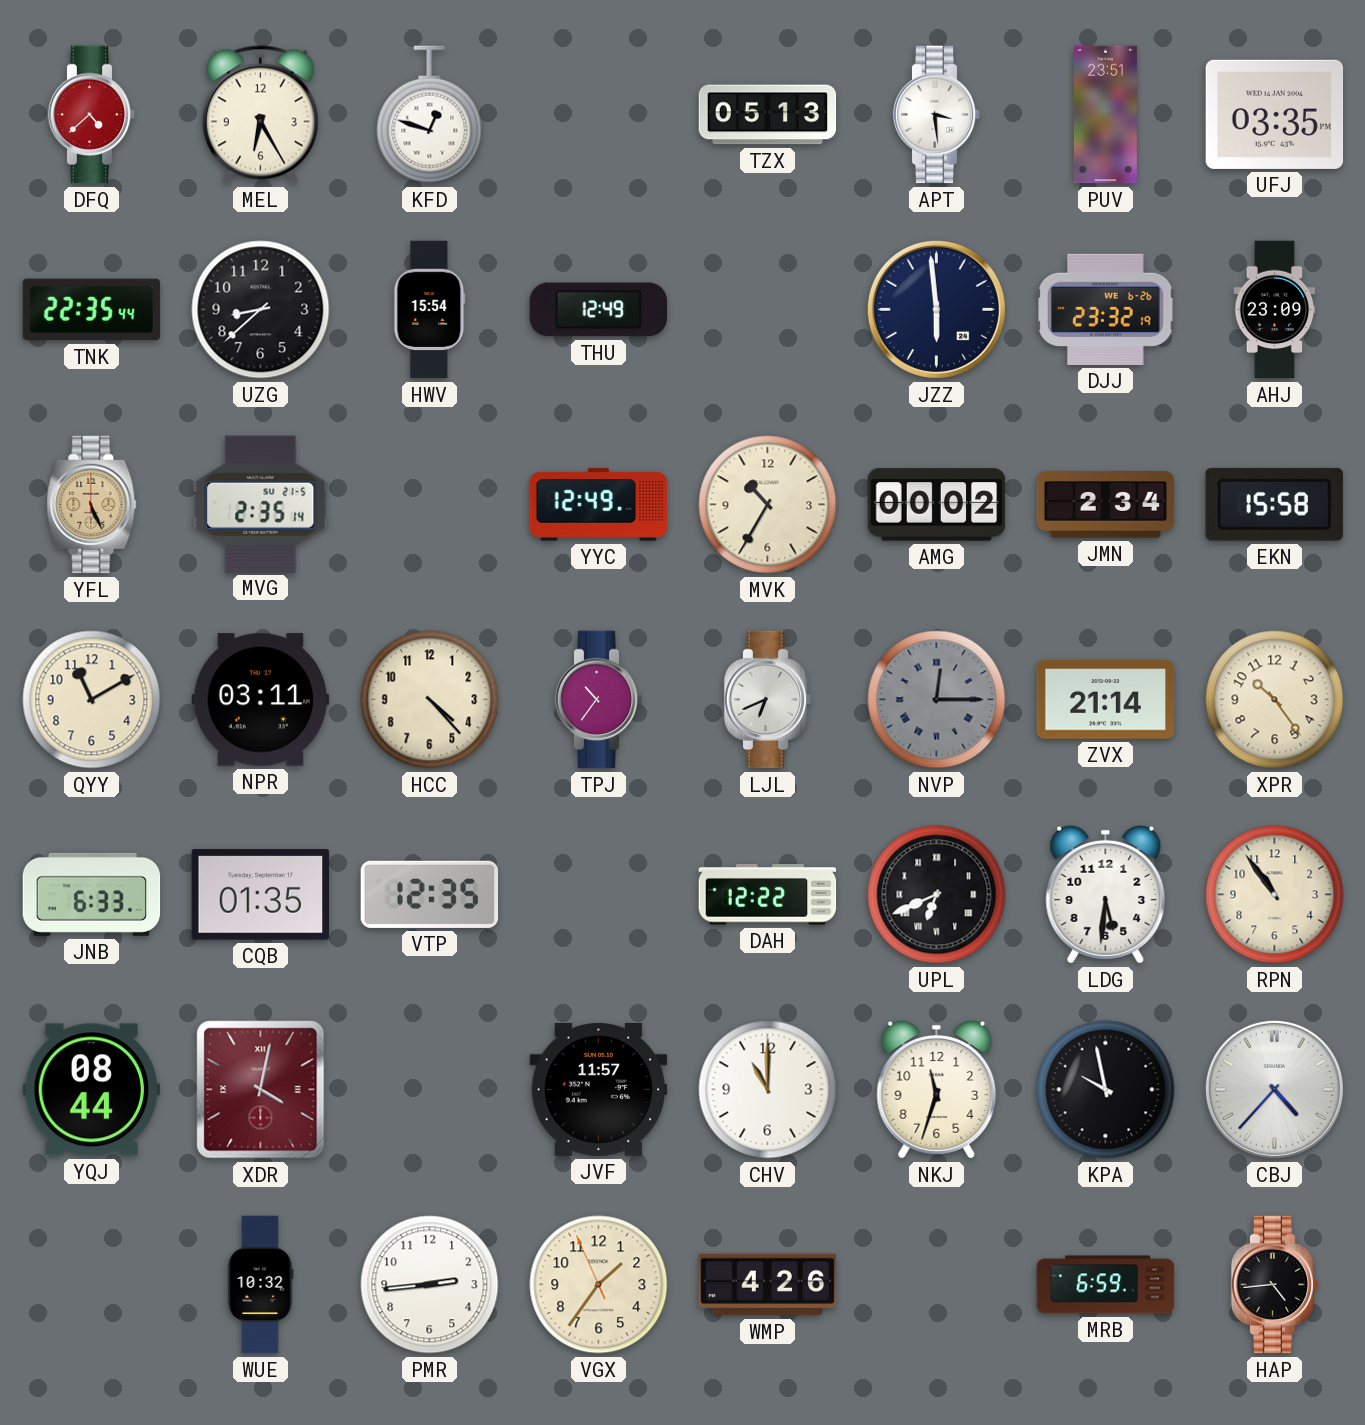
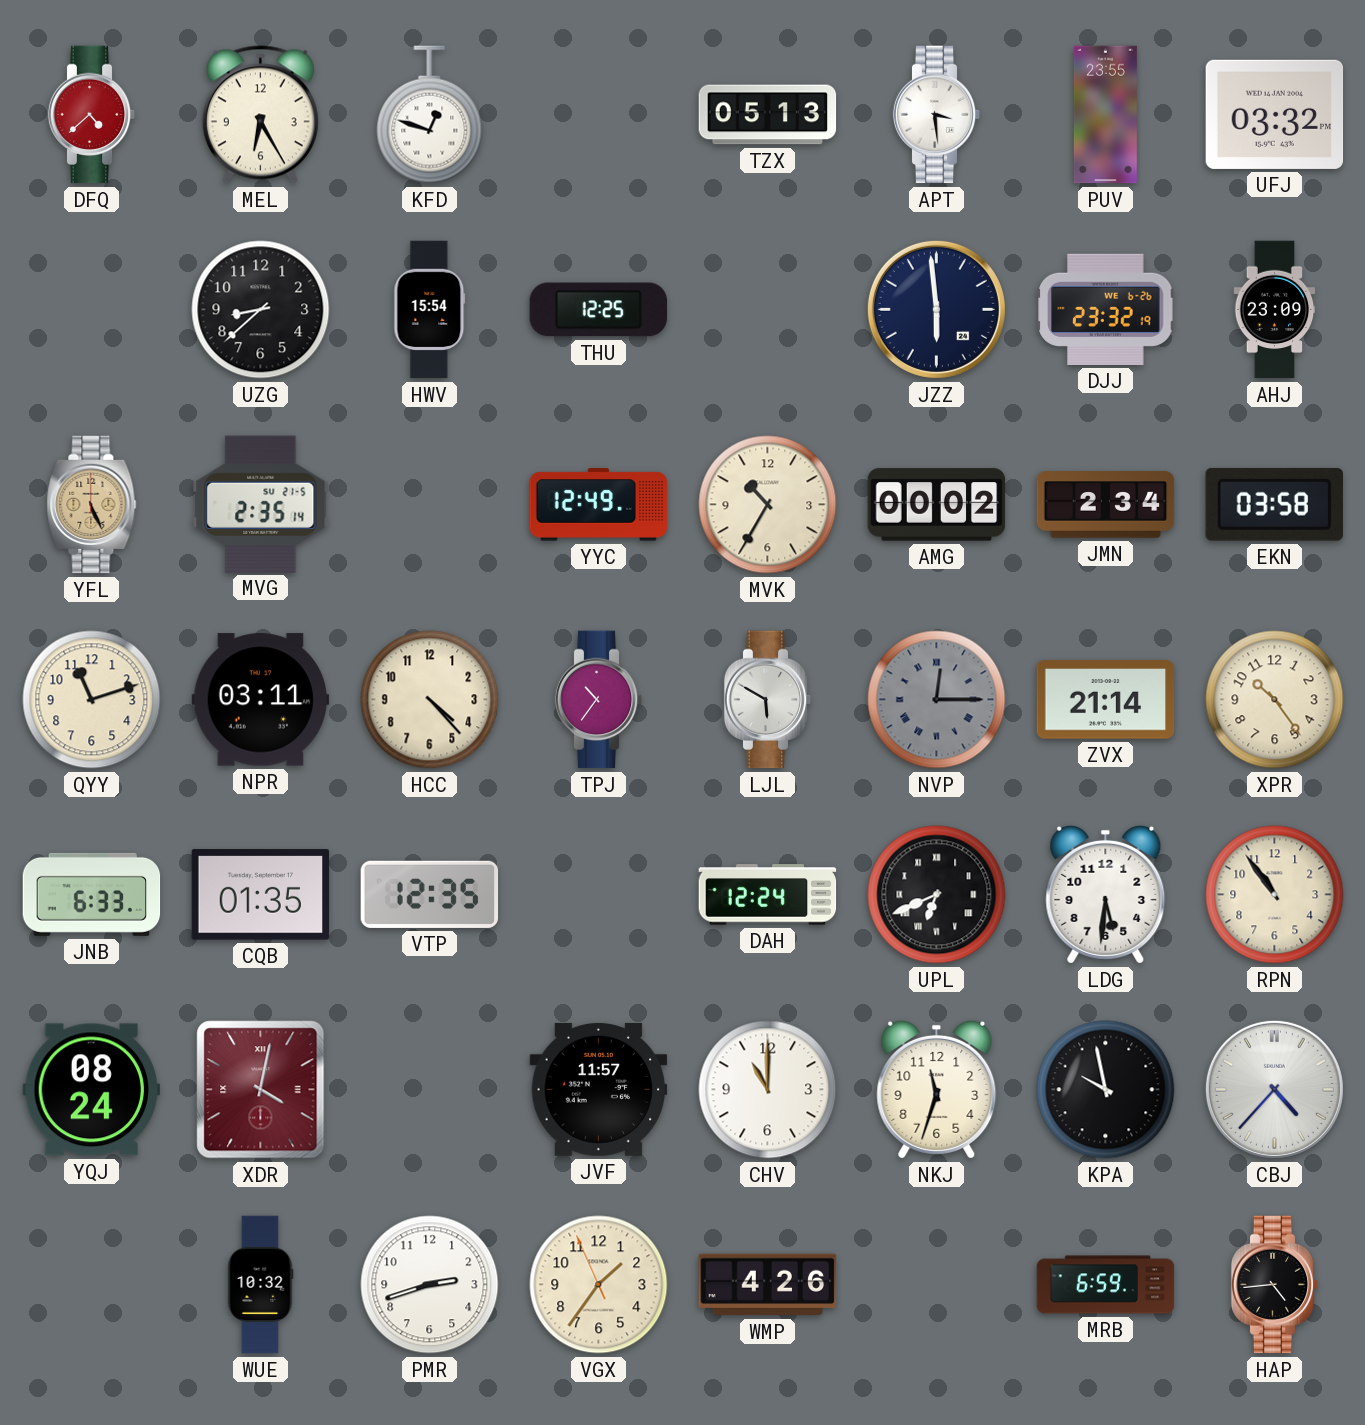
PUV: 23:51 -> 23:55 (1105, 115)
UFJ: 03:35 -> 03:32 (1275, 114)
TNK: 22:35 -> none (92, 310)
THU: 12:49 -> 12:25 (599, 310)
EKN: 15:58 -> 03:58 (1274, 504)
QYY: 11:10 -> 11:12 (92, 700)
LJL: 6:41 -> 5:50 (768, 700)
DAH: 12:22 -> 12:24 (768, 895)
YQJ: 08:44 -> 08:24 (92, 1090)
PMR: 2:44 -> 2:42 (430, 1285)
